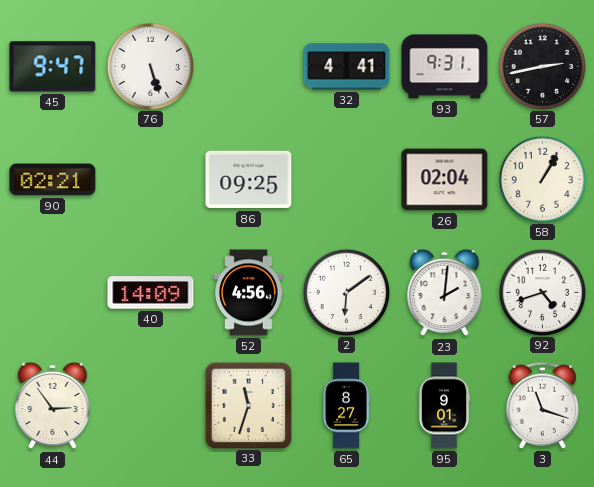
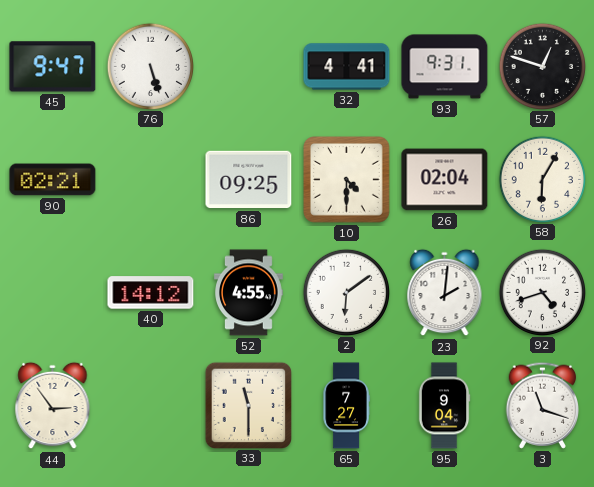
57: 2:43 -> 12:48 (542, 66)
10: none -> 4:30 (347, 180)
58: 1:05 -> 6:05 (542, 179)
40: 14:09 -> 14:12 (151, 293)
52: 4:56 -> 4:55 (249, 293)
33: 11:33 -> 11:30 (248, 405)
65: 8:27 -> 7:27 (346, 406)
95: 9:01 -> 9:04 (444, 406)
